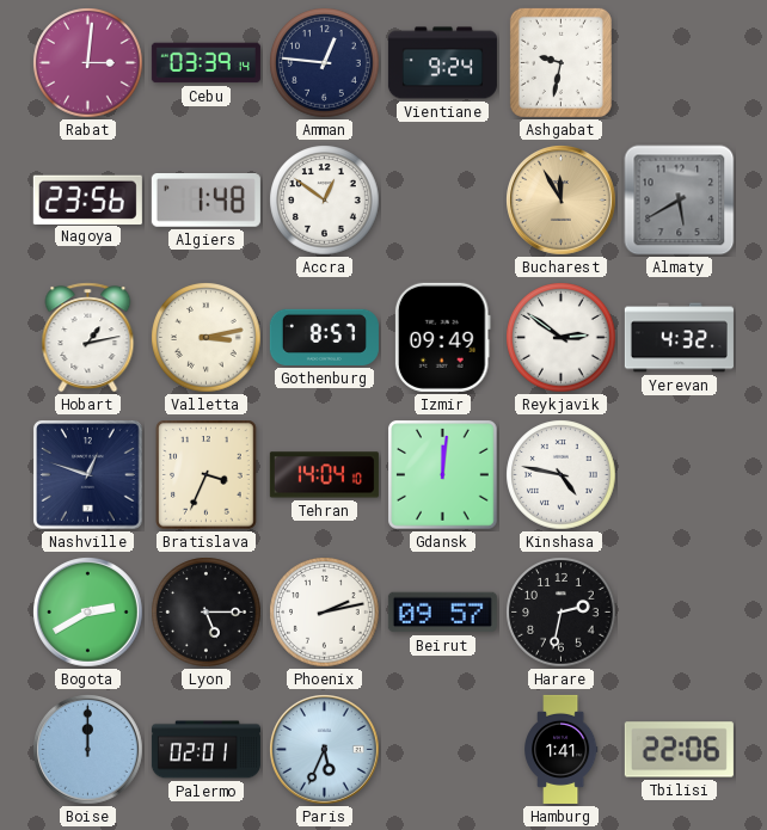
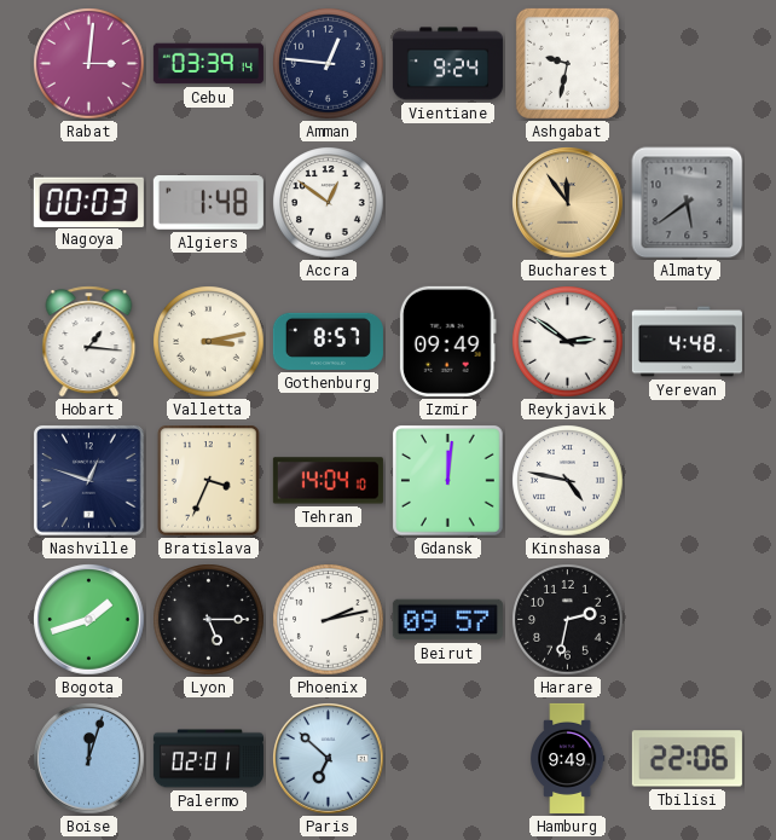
Nagoya: 23:56 -> 00:03 (88, 202)
Bucharest: 11:55 -> 11:54 (568, 203)
Almaty: 5:40 -> 5:39 (688, 203)
Hobart: 1:13 -> 1:16 (89, 342)
Yerevan: 4:32 -> 4:48 (687, 342)
Bogota: 2:40 -> 1:42 (89, 620)
Boise: 12:00 -> 12:03 (89, 759)
Paris: 5:34 -> 6:52 (329, 759)
Hamburg: 1:41 -> 9:49 (567, 758)
